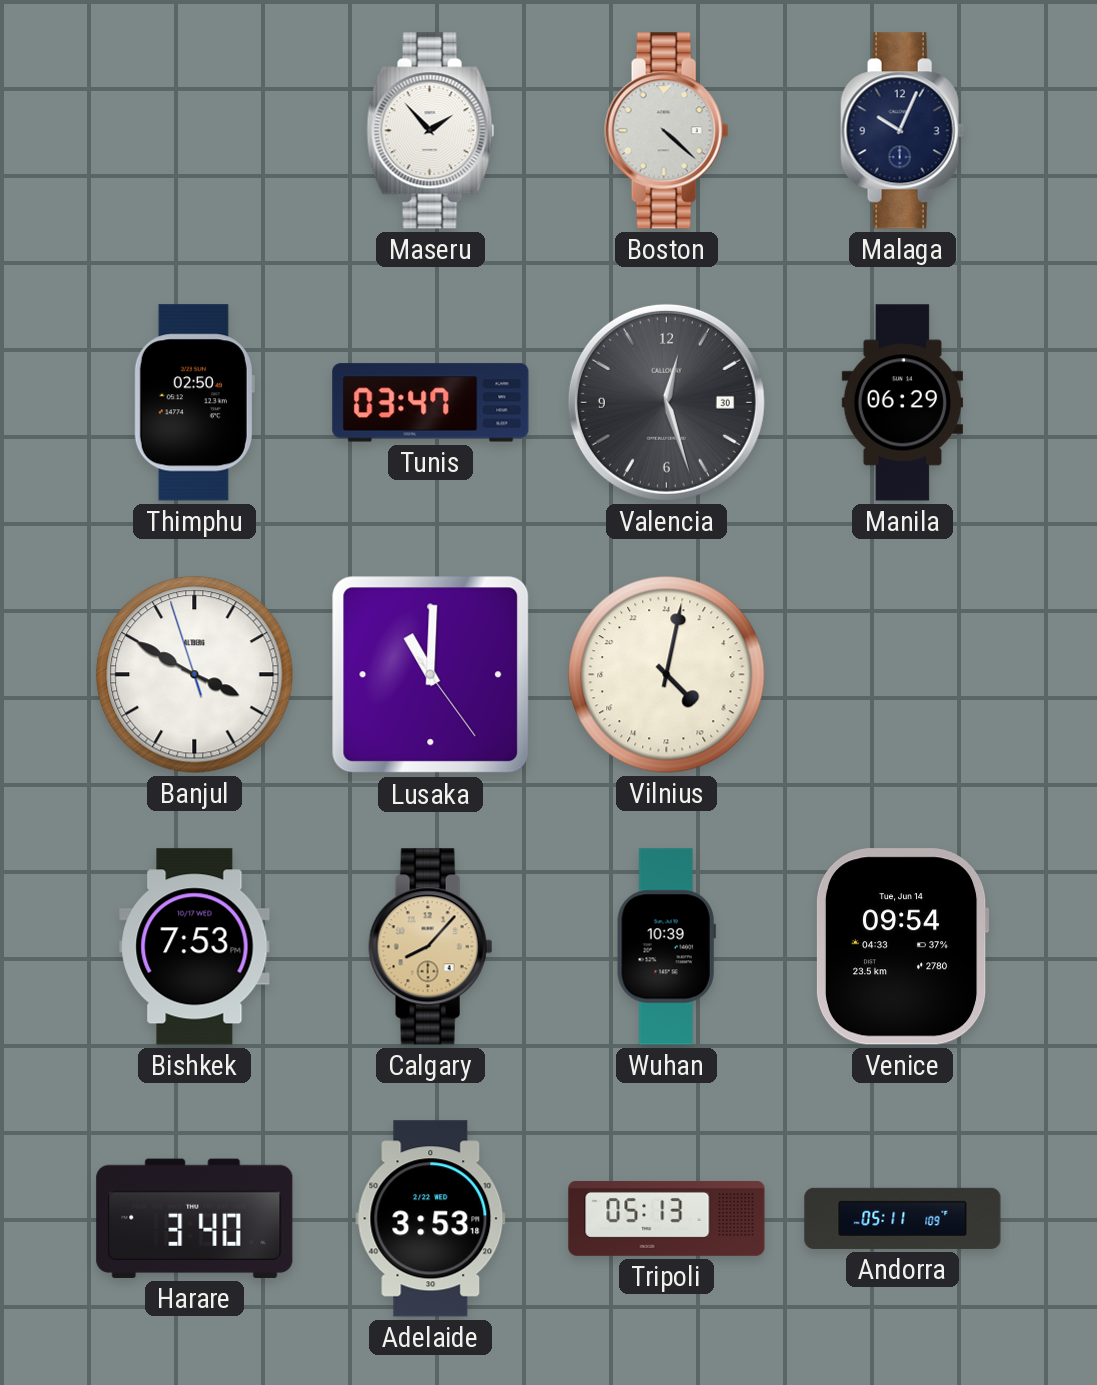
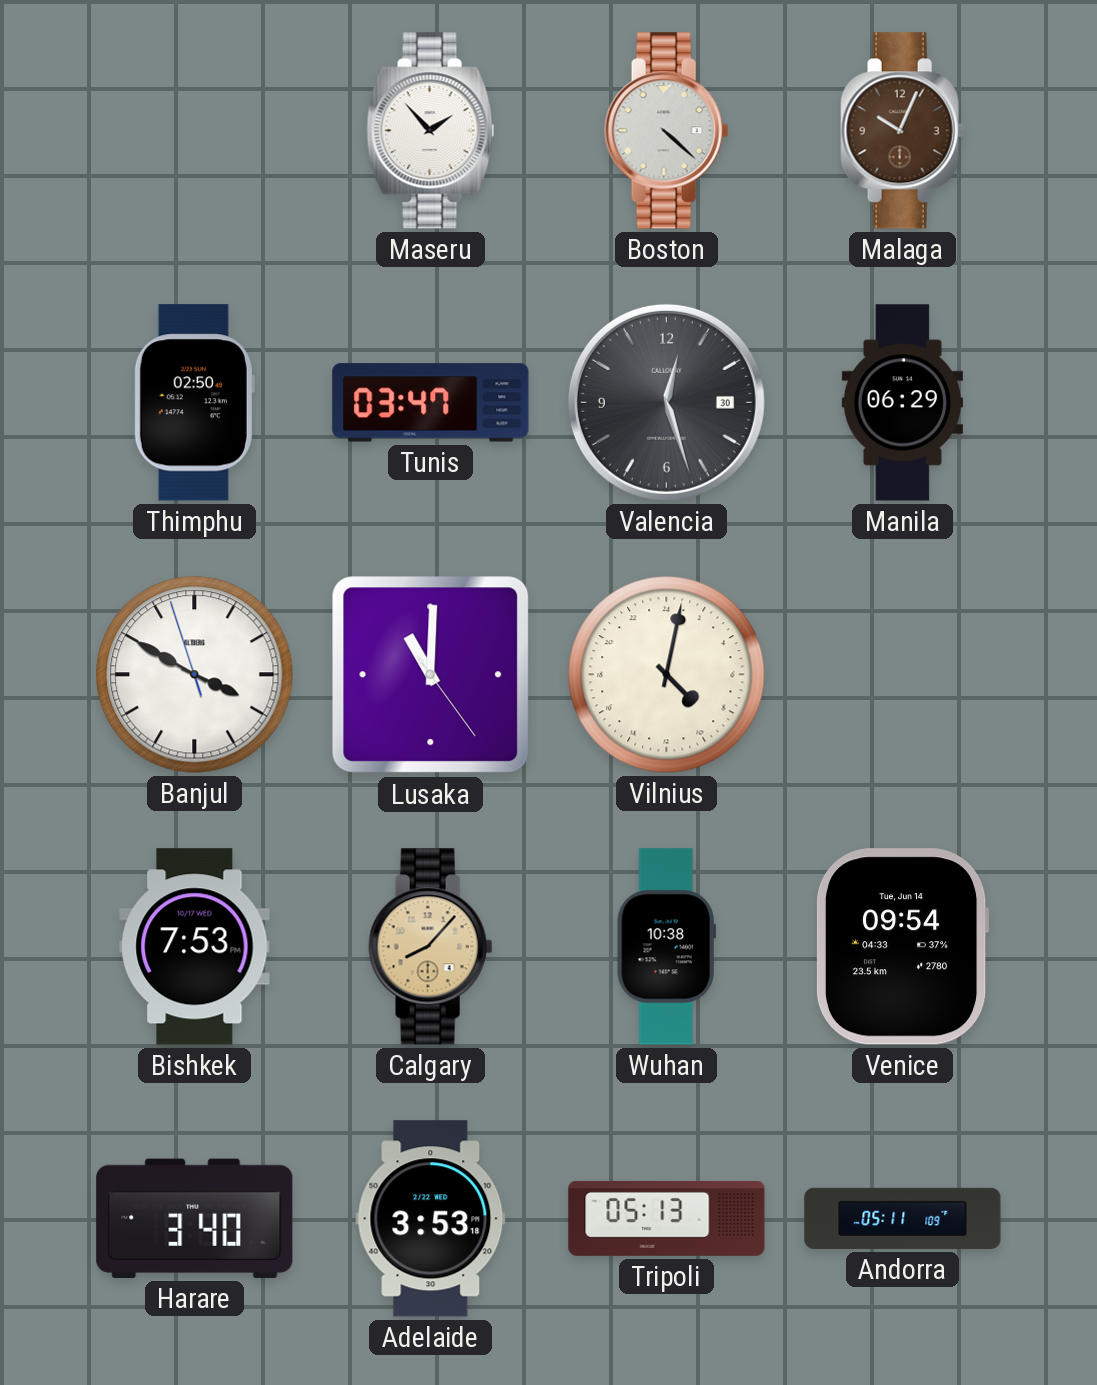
Malaga dial: navy -> brown (903, 131)
Wuhan: 10:39 -> 10:38 (666, 947)
